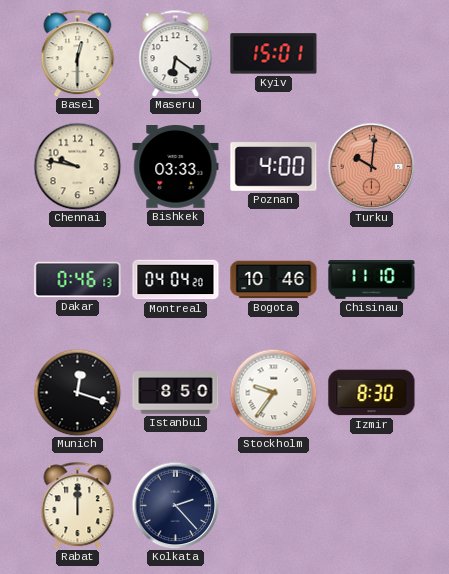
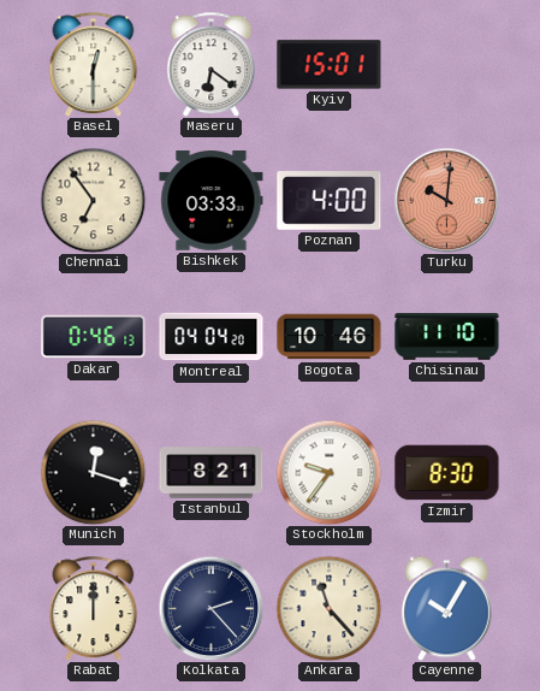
Chennai: 9:47 -> 6:54 (93, 200)
Istanbul: 8:50 -> 8:21 (212, 473)
Ankara: none -> 11:23 (328, 608)
Cayenne: none -> 10:05 (446, 608)
